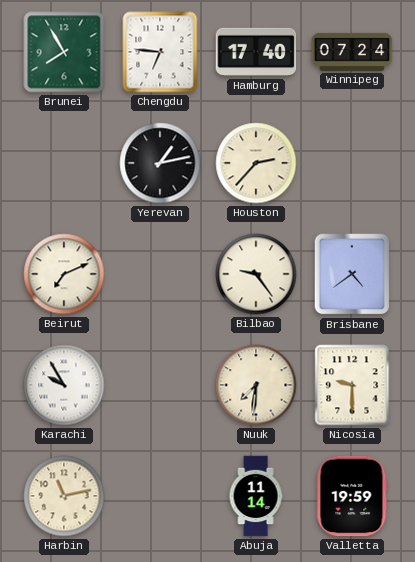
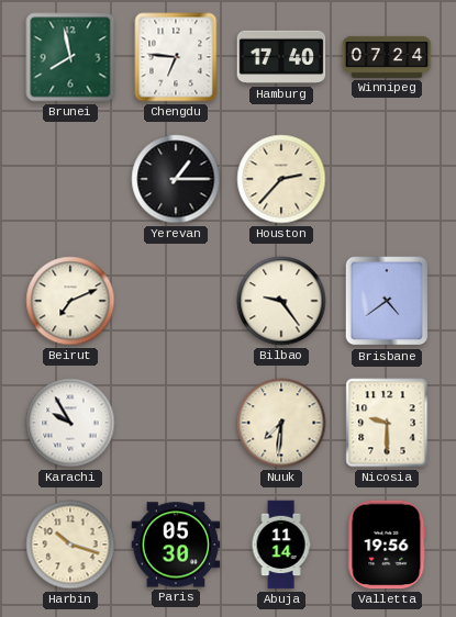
Brunei: 7:55 -> 7:58 (70, 57)
Yerevan: 1:13 -> 1:15 (176, 179)
Harbin: 11:13 -> 10:18 (70, 545)
Paris: none -> 05:30 (176, 545)
Valletta: 19:59 -> 19:56 (387, 545)
